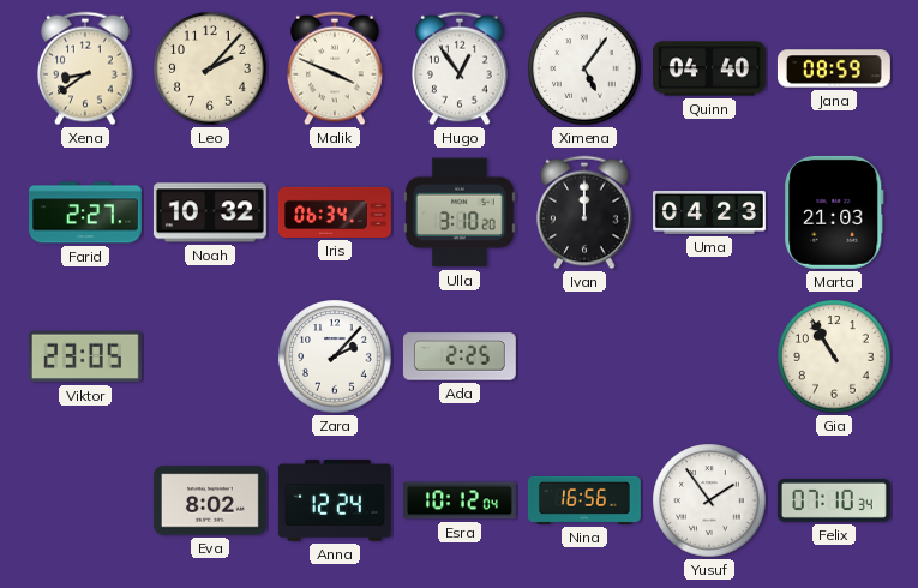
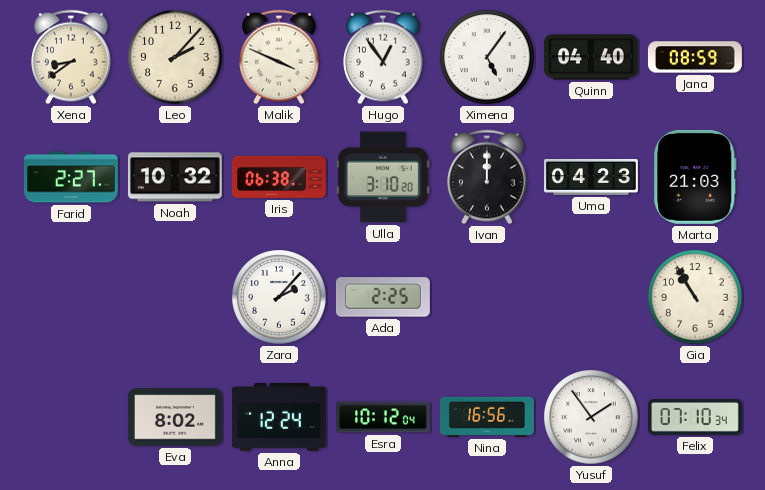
Iris: 06:34 -> 06:38 (279, 177)
Viktor: 23:05 -> none (85, 356)
